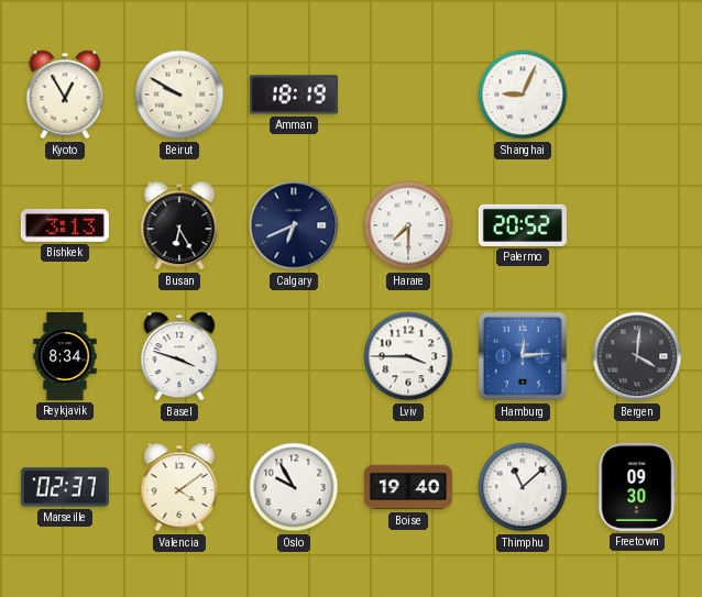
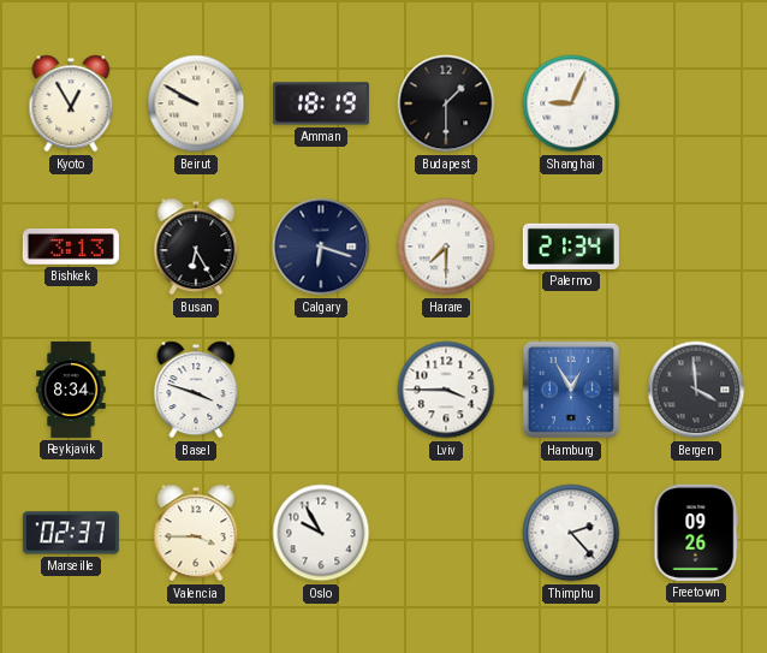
Budapest: none -> 1:30 (446, 103)
Calgary: 6:41 -> 6:18 (321, 247)
Palermo: 20:52 -> 21:34 (571, 247)
Hamburg: 12:14 -> 12:55 (571, 390)
Bergen: 4:01 -> 3:59 (696, 390)
Valencia: 4:09 -> 3:45 (196, 533)
Boise: 19:40 -> none (408, 487)
Thimphu: 11:08 -> 2:23 (571, 533)
Freetown: 09:30 -> 09:26 (696, 533)
